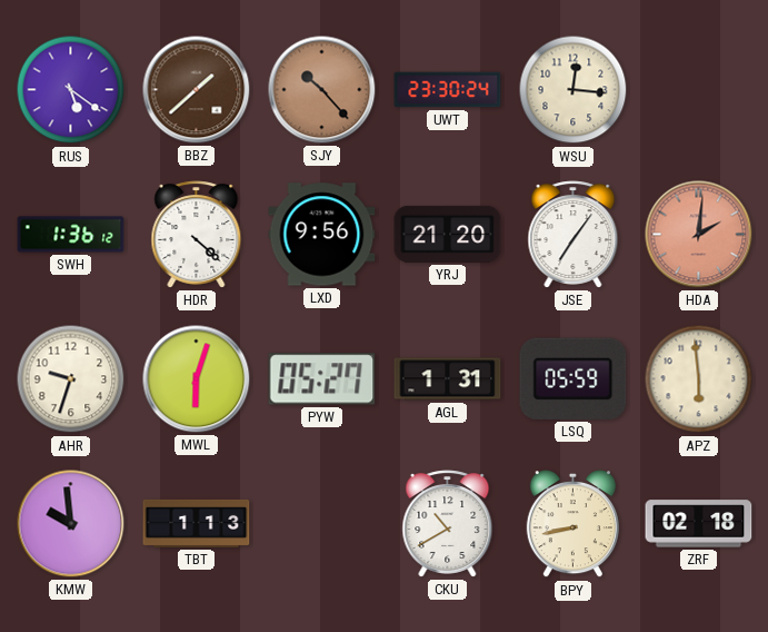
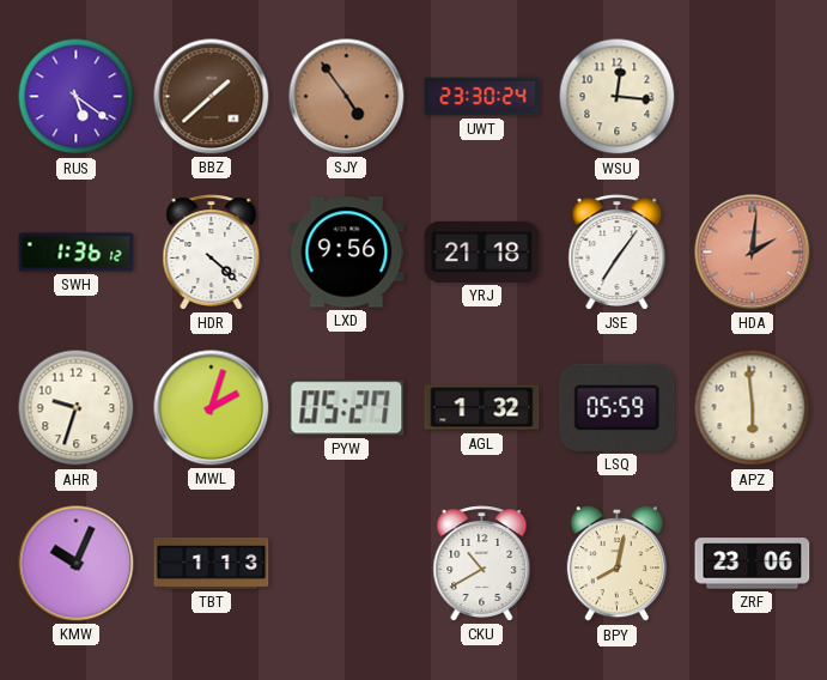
SJY: 10:23 -> 4:54 (347, 97)
YRJ: 21:20 -> 21:18 (482, 251)
MWL: 6:03 -> 2:03 (212, 408)
AGL: 1:31 -> 1:32 (482, 408)
KMW: 9:59 -> 10:04 (77, 564)
BPY: 8:43 -> 8:02 (616, 564)
ZRF: 02:18 -> 23:06 (753, 564)
